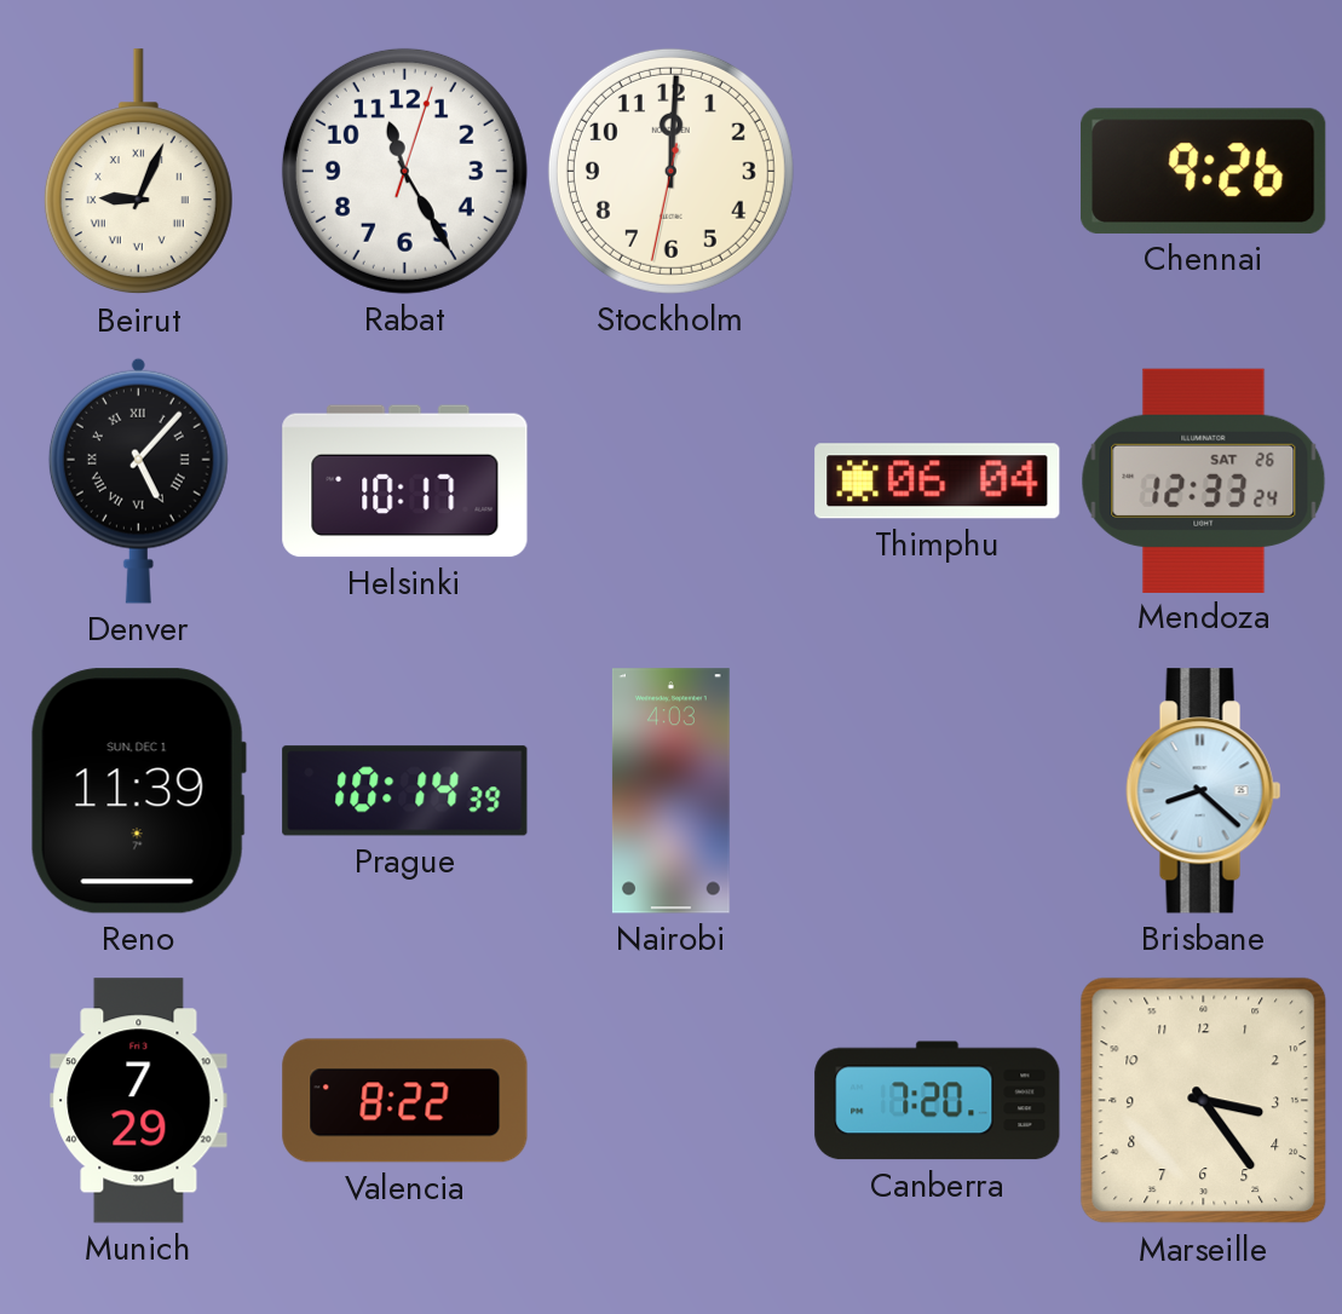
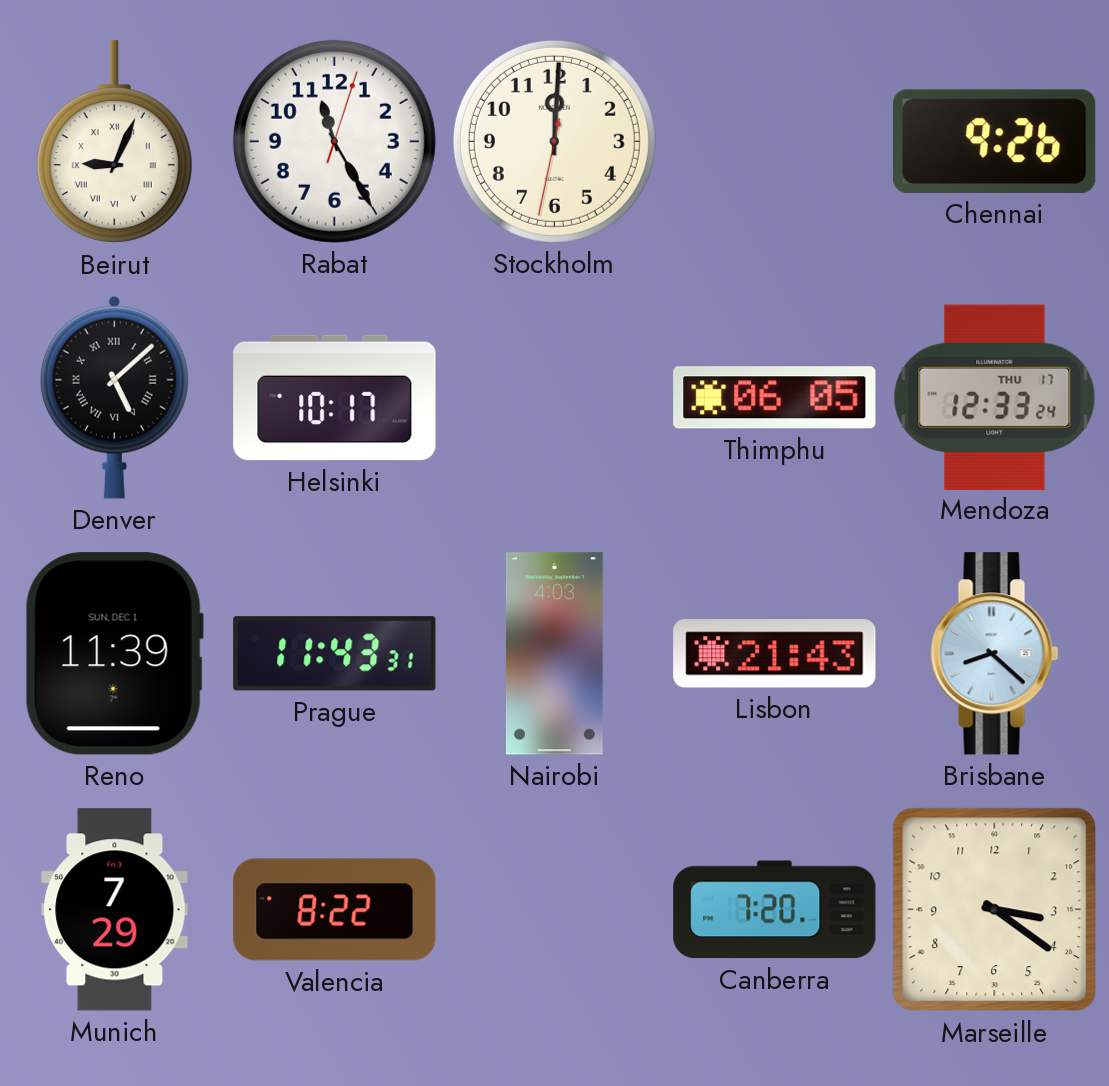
Denver: 5:07 -> 5:08 (114, 397)
Thimphu: 06:04 -> 06:05 (775, 398)
Mendoza date: SAT 26 -> THU 17 (995, 397)
Prague: 10:14 -> 11:43 (335, 654)
Lisbon: none -> 21:43 (775, 654)
Marseille: 3:24 -> 3:21 (995, 910)
